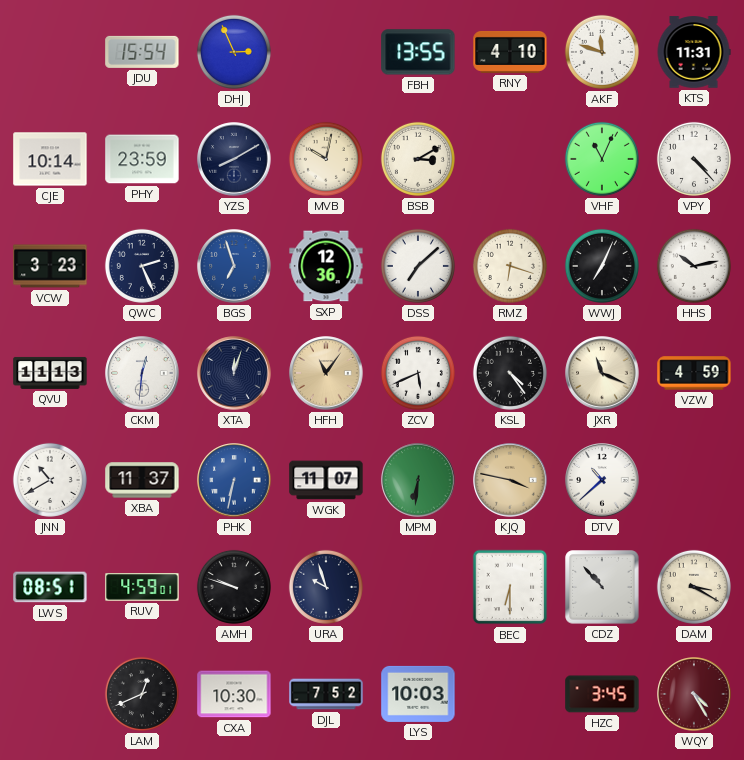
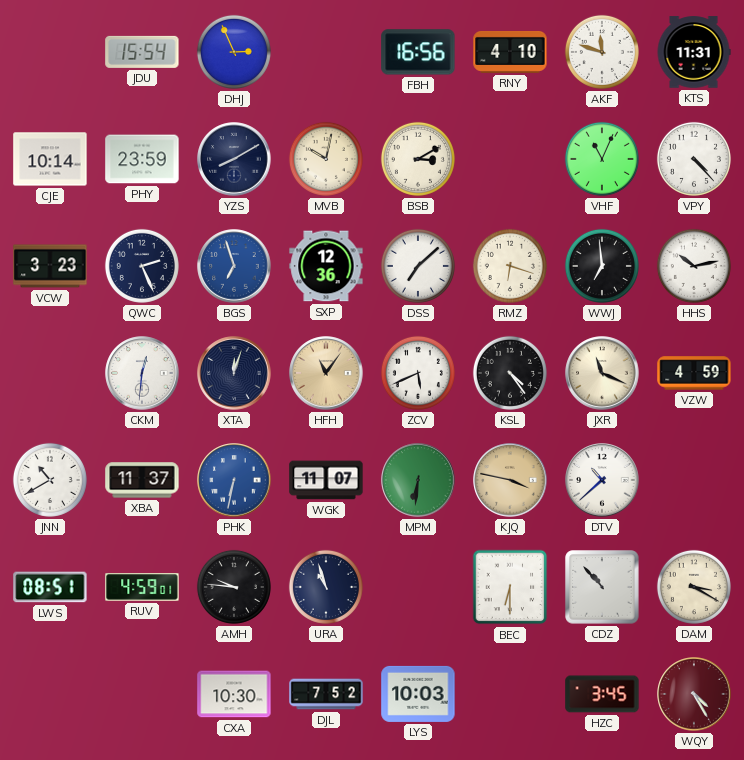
FBH: 13:55 -> 16:56 (418, 52)
WWJ: 7:04 -> 6:59 (602, 266)
QVU: 11:13 -> none (50, 373)
AMH: 9:48 -> 9:46 (234, 587)
URA: 9:57 -> 10:57 (326, 587)
LAM: 12:41 -> none (142, 694)
